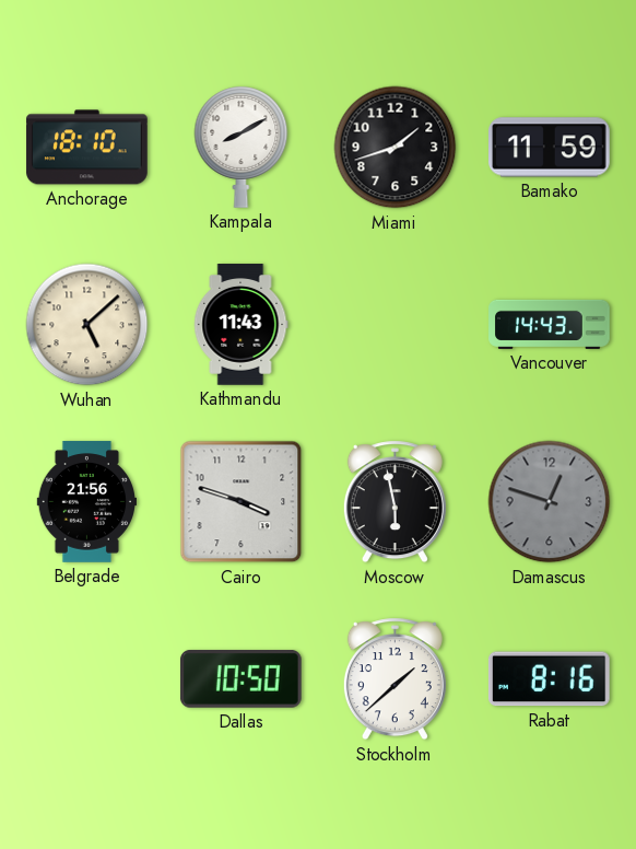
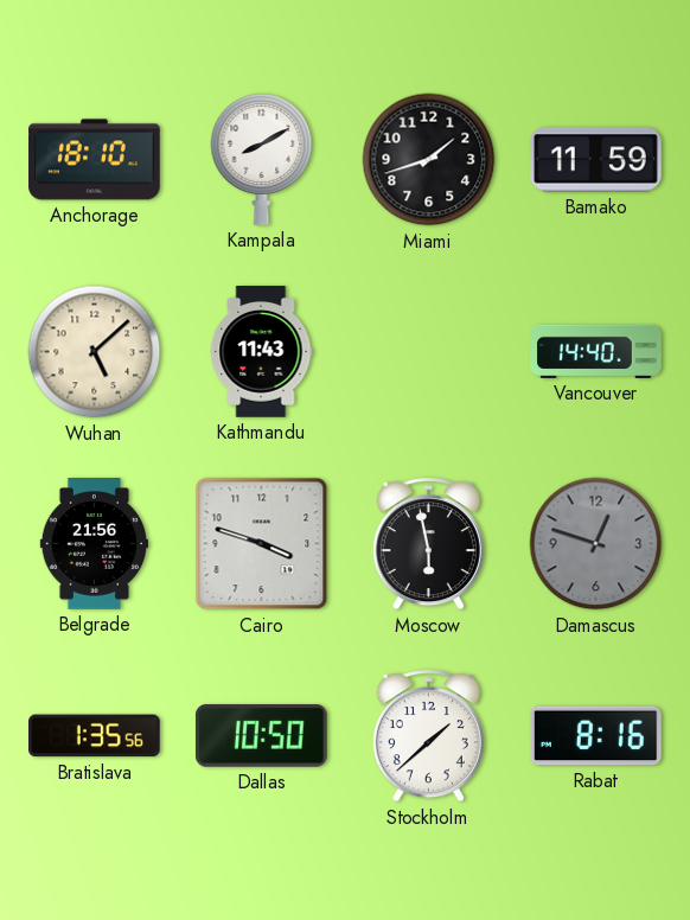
Vancouver: 14:43 -> 14:40 (596, 351)
Bratislava: none -> 1:35 (95, 736)
